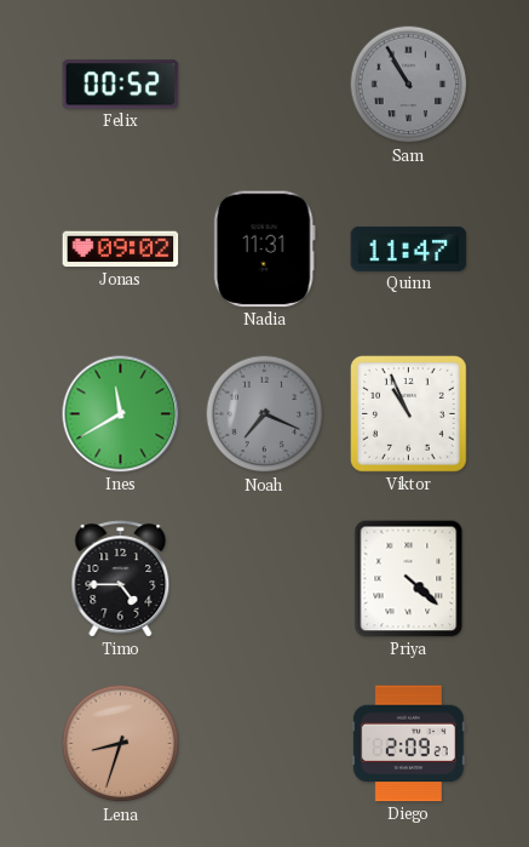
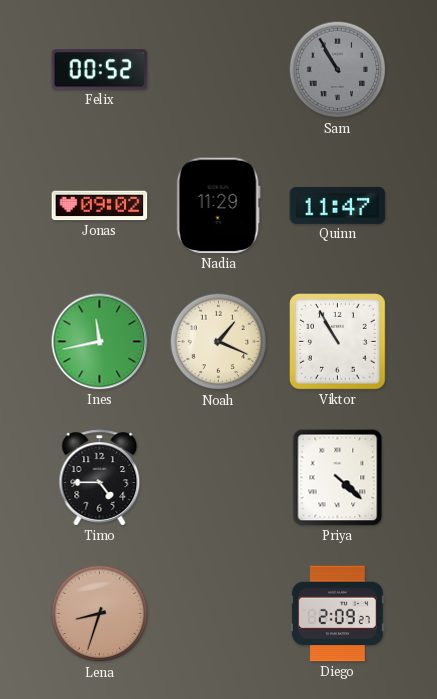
Nadia: 11:31 -> 11:29 (218, 206)
Ines: 11:40 -> 11:43 (100, 342)
Noah: 7:19 -> 1:19 (219, 342)
Noah dial: grey -> cream (219, 342)
Viktor: 10:56 -> 10:55 (338, 342)
